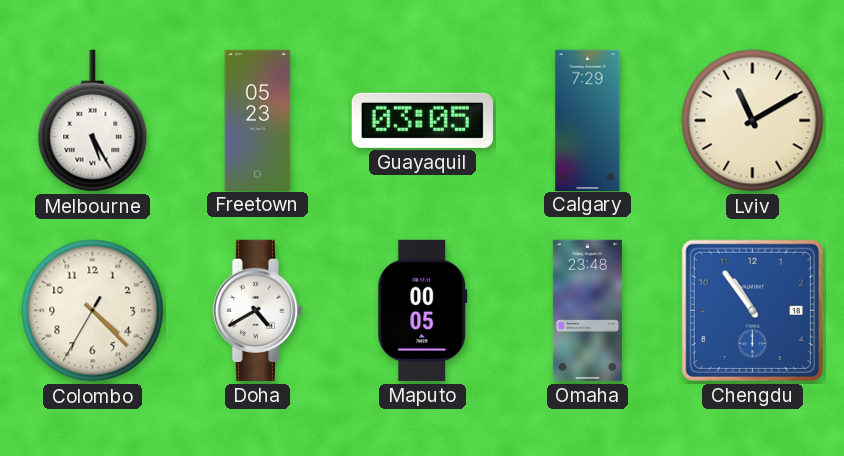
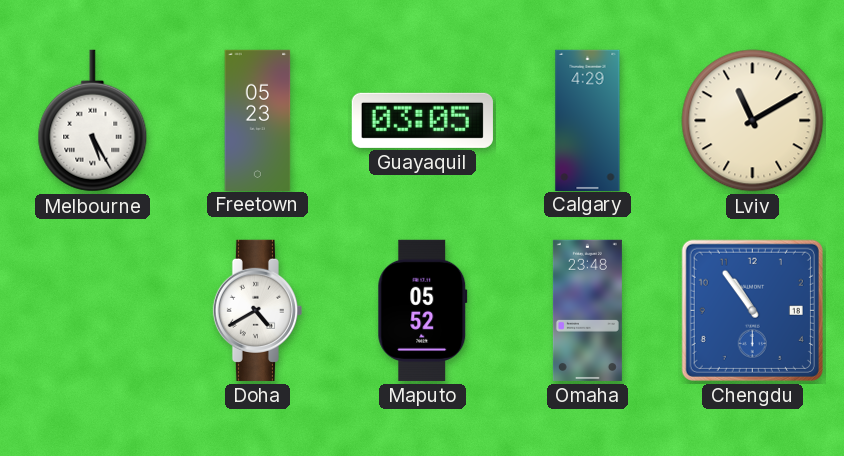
Calgary: 7:29 -> 4:29 (588, 120)
Colombo: 4:22 -> none (93, 311)
Maputo: 00:05 -> 05:52 (423, 310)
